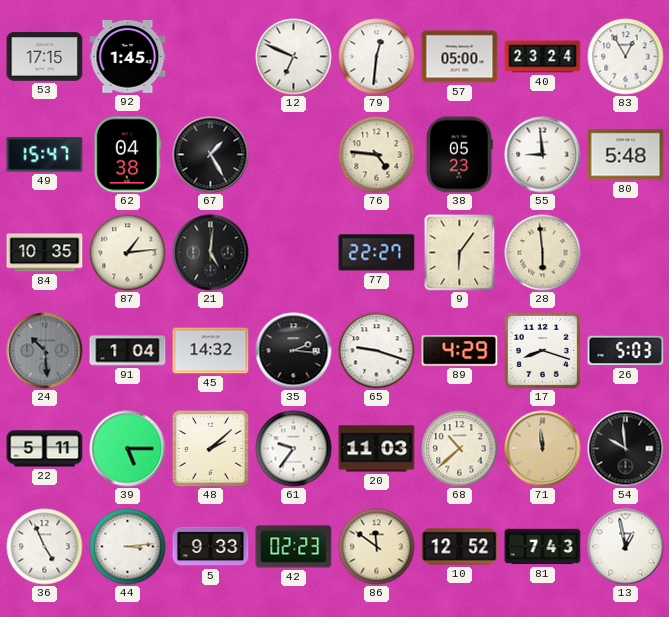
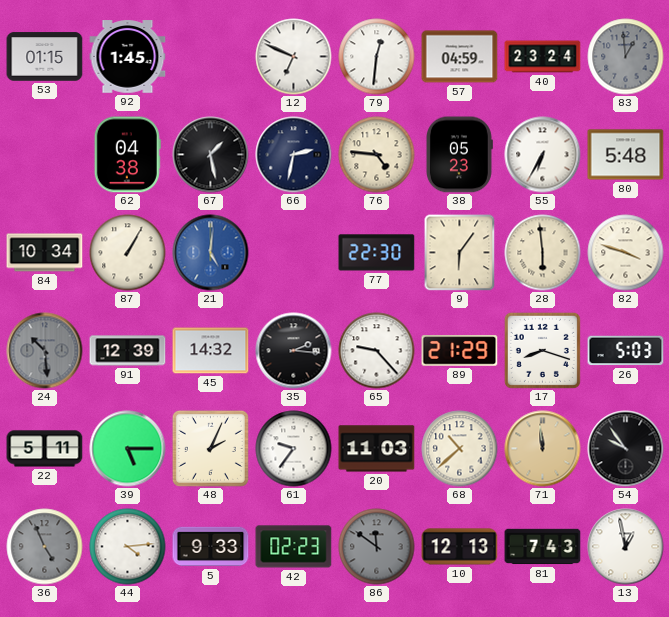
53: 17:15 -> 01:15 (45, 57)
57: 05:00 -> 04:59 (460, 57)
83: 12:55 -> 12:59 (626, 57)
83 dial: white -> grey (626, 57)
49: 15:47 -> none (45, 155)
67: 1:25 -> 1:28 (211, 155)
66: none -> 2:32 (294, 155)
55: 8:59 -> 6:35 (543, 155)
84: 10:35 -> 10:34 (45, 253)
87: 1:14 -> 1:05 (128, 253)
21 dial: black -> blue (211, 253)
77: 22:27 -> 22:30 (377, 253)
82: none -> 3:48 (626, 253)
91: 1:04 -> 12:39 (128, 351)
65: 9:18 -> 9:23 (377, 351)
89: 4:29 -> 21:29 (460, 351)
48: 2:08 -> 2:04 (210, 448)
54: 9:59 -> 9:54 (626, 449)
36 dial: white -> grey (45, 547)
44: 3:14 -> 4:14 (128, 547)
86 dial: cream -> grey (377, 547)
10: 12:52 -> 12:13 (460, 547)
